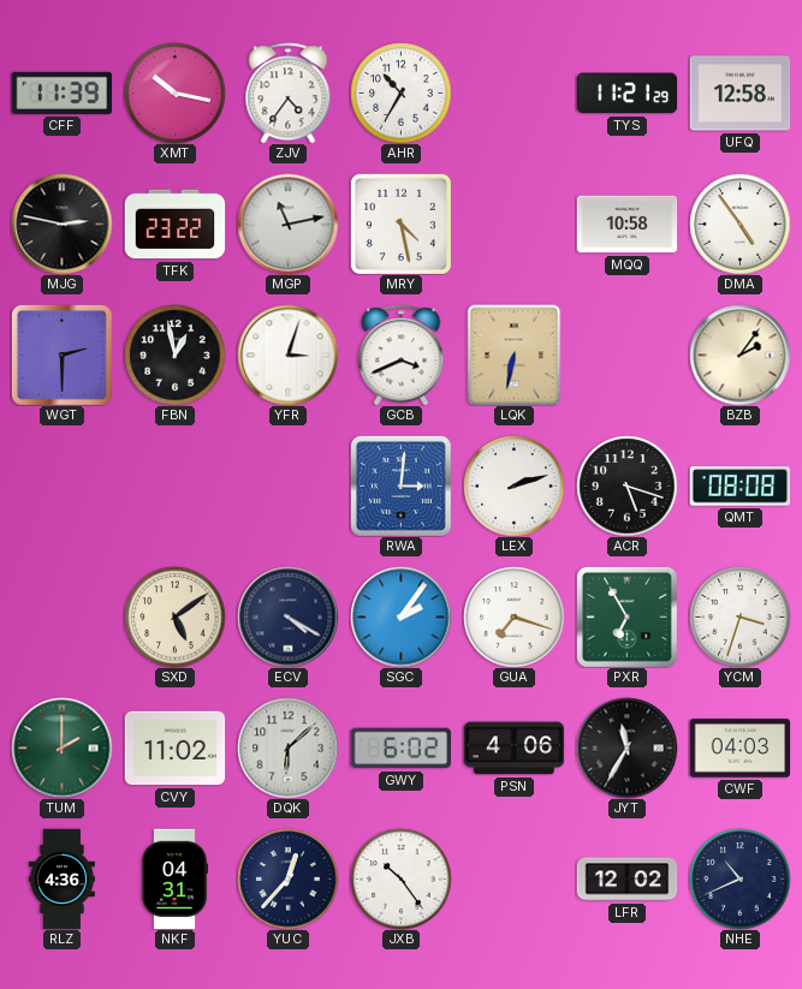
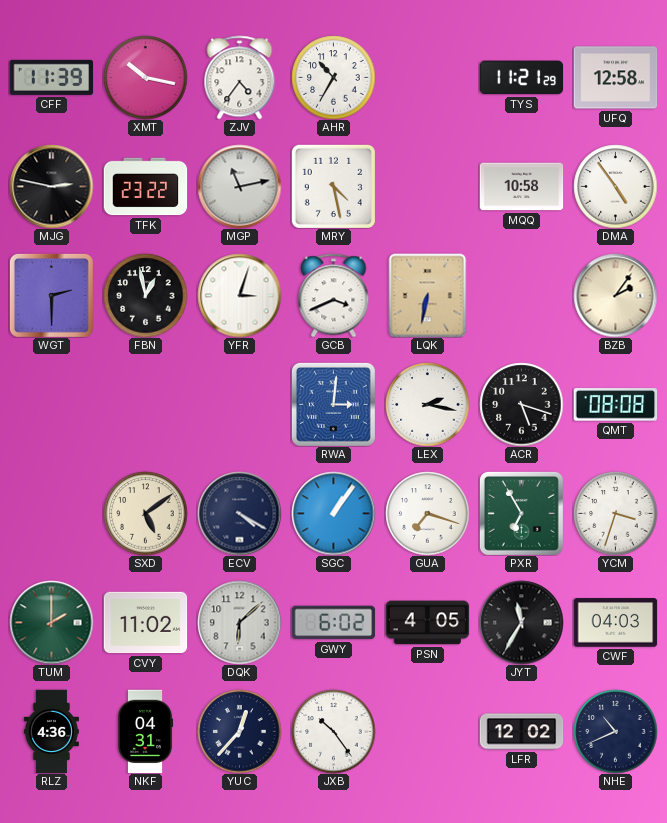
LEX: 2:12 -> 2:17 (427, 404)
SGC: 2:06 -> 1:06 (333, 513)
PSN: 4:06 -> 4:05 (427, 623)
